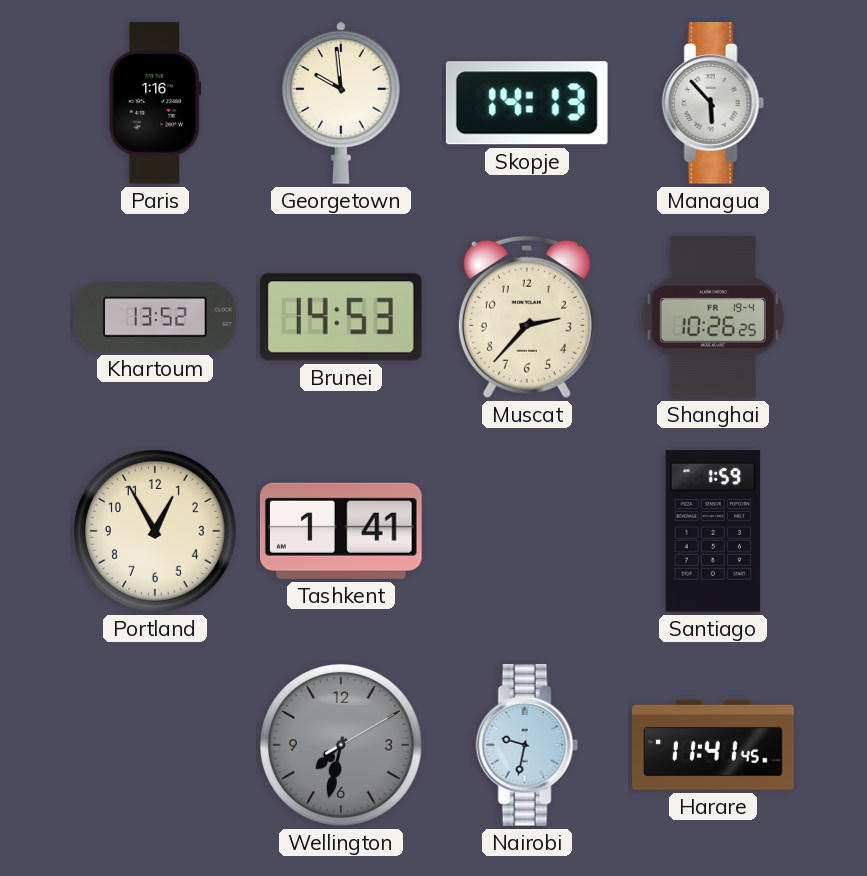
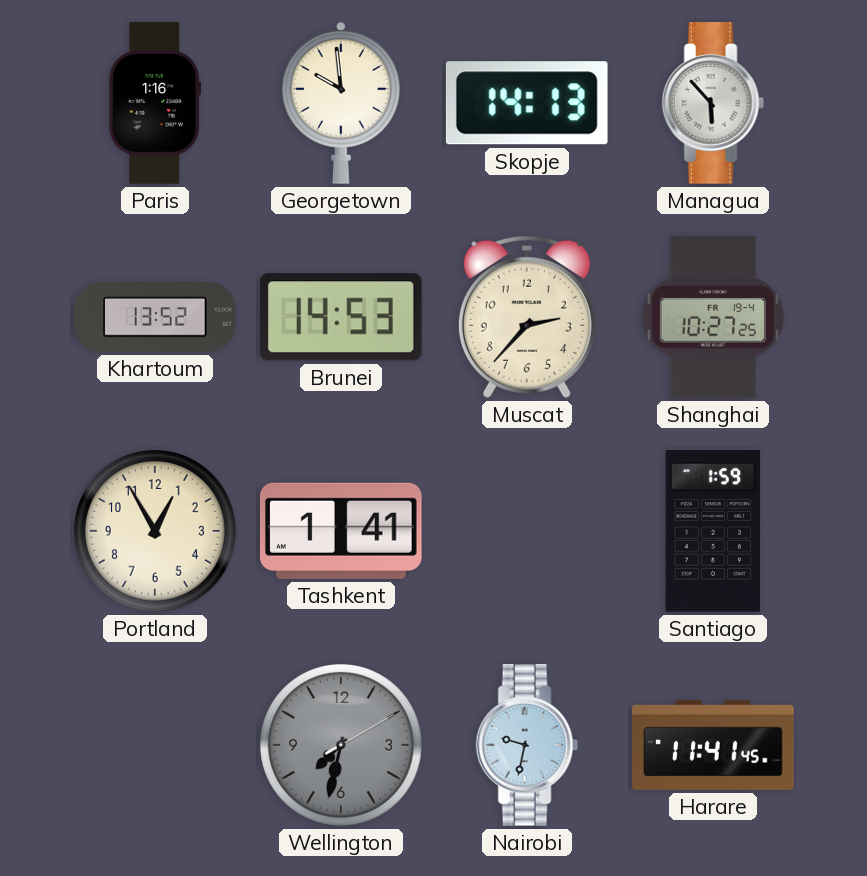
Shanghai: 10:26 -> 10:27 (713, 317)
